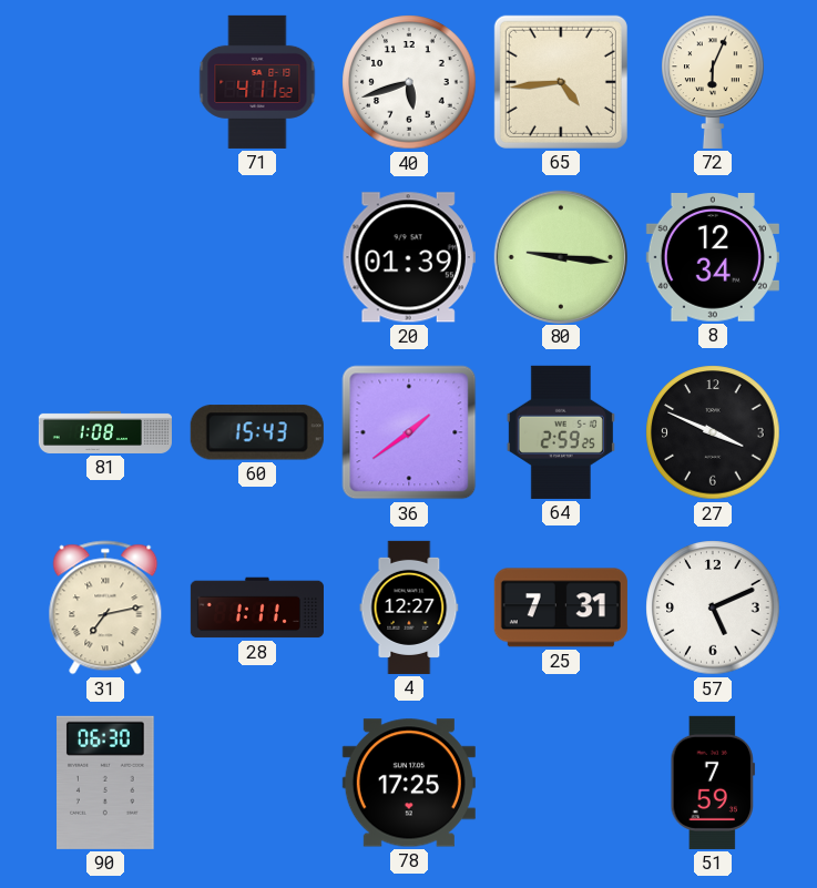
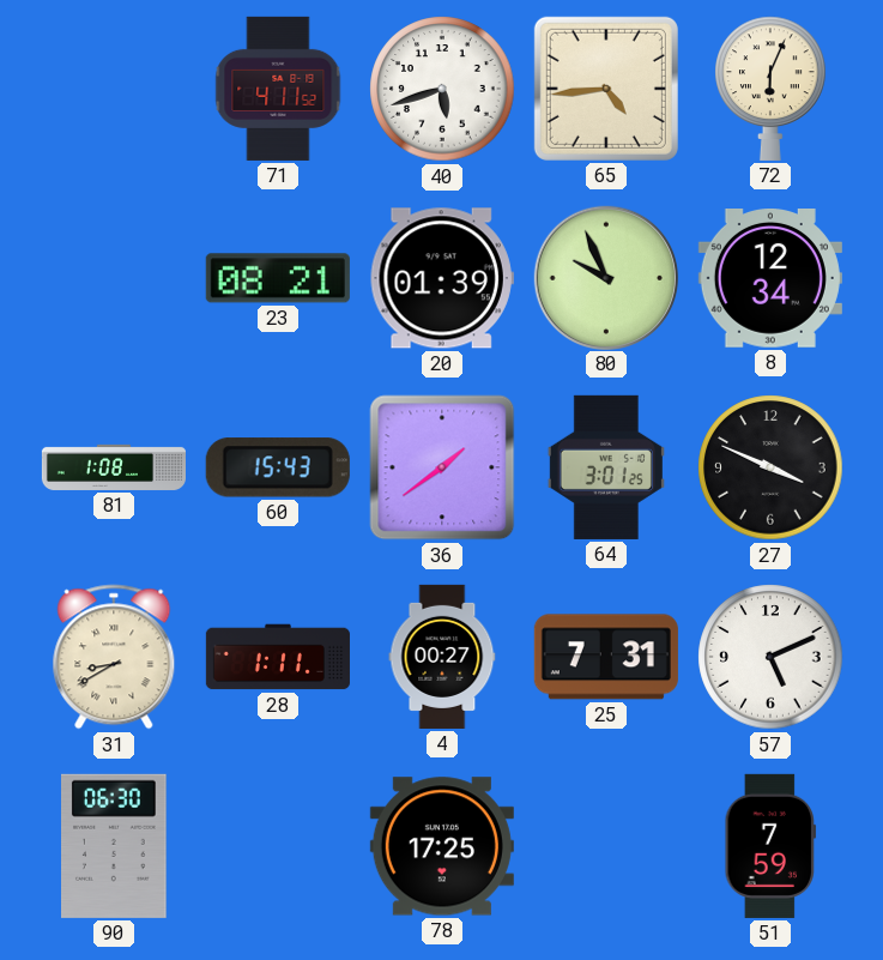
23: none -> 08:21 (278, 278)
80: 9:16 -> 9:56 (605, 277)
64: 2:59 -> 3:01 (606, 467)
31: 7:13 -> 8:40 (114, 657)
4: 12:27 -> 00:27 (442, 657)
